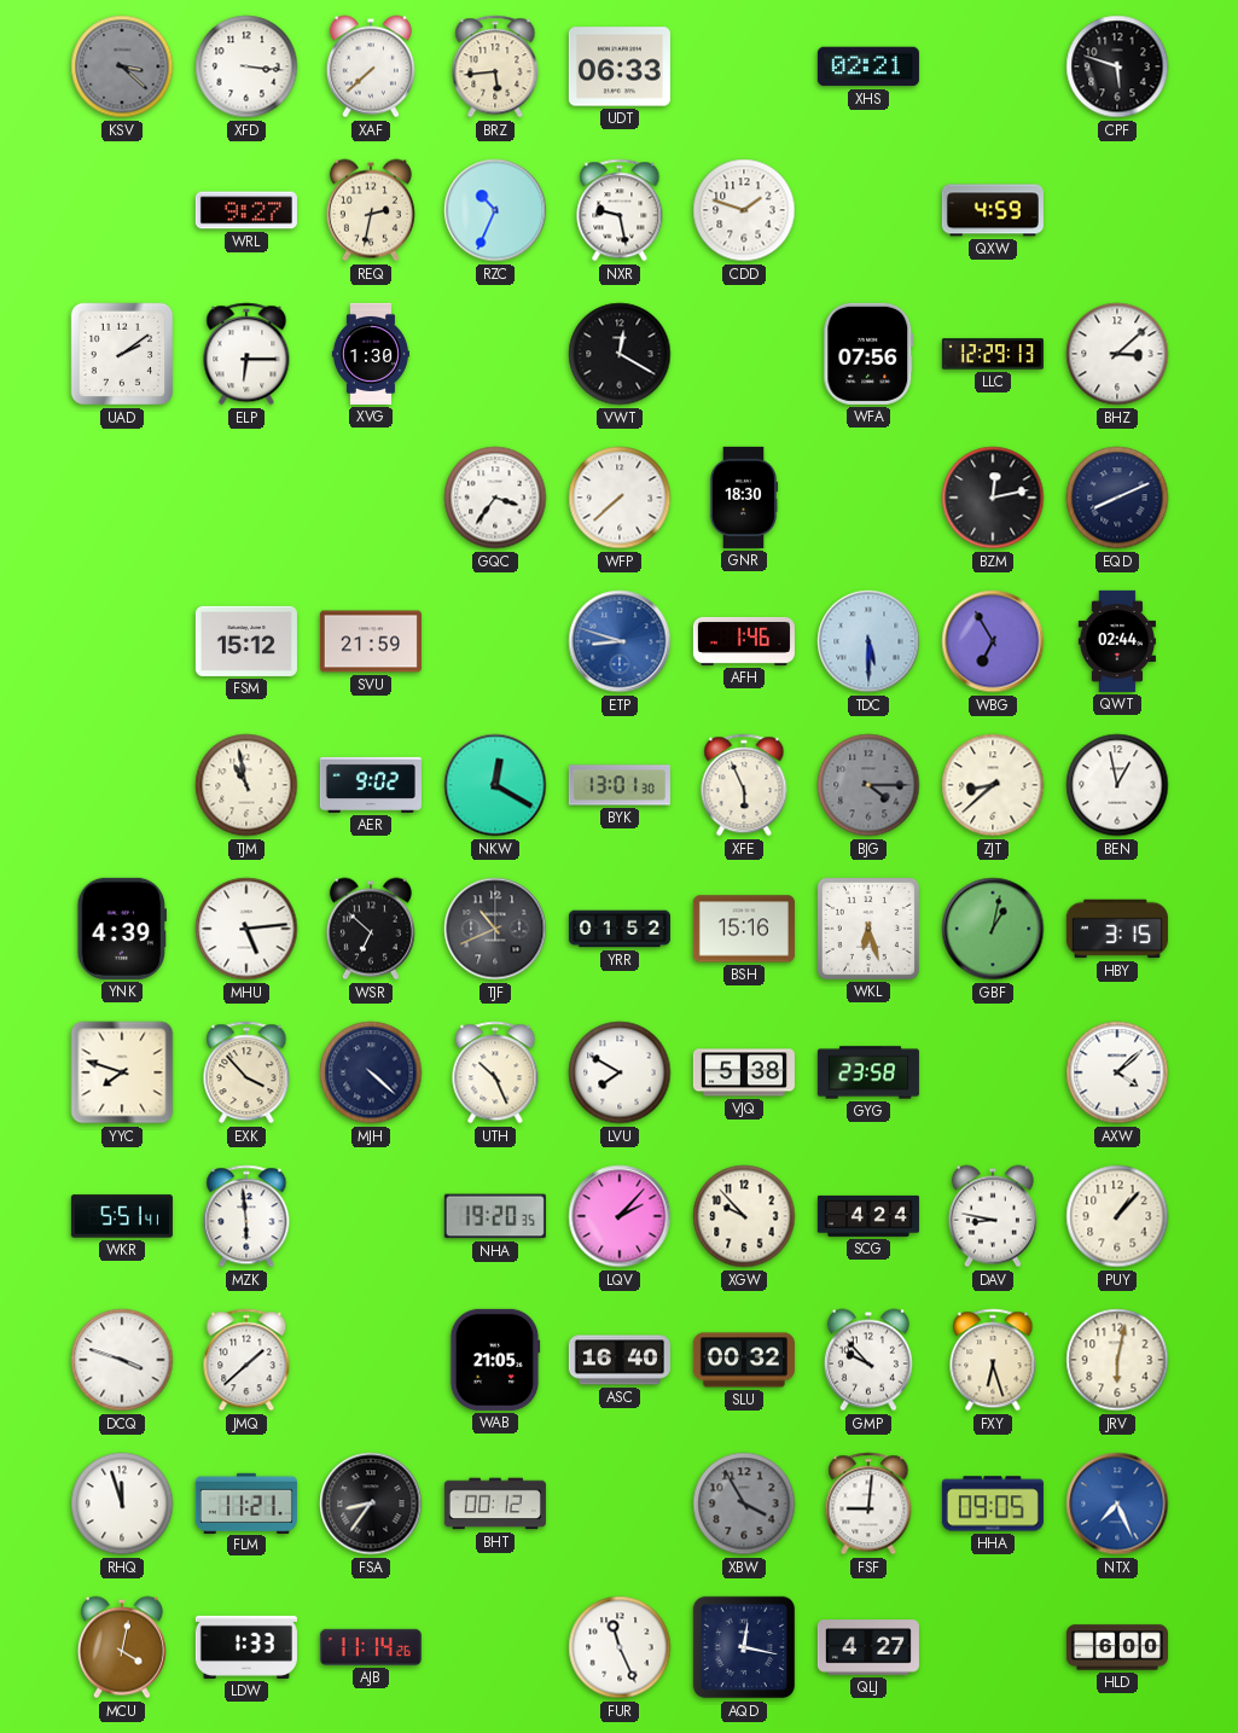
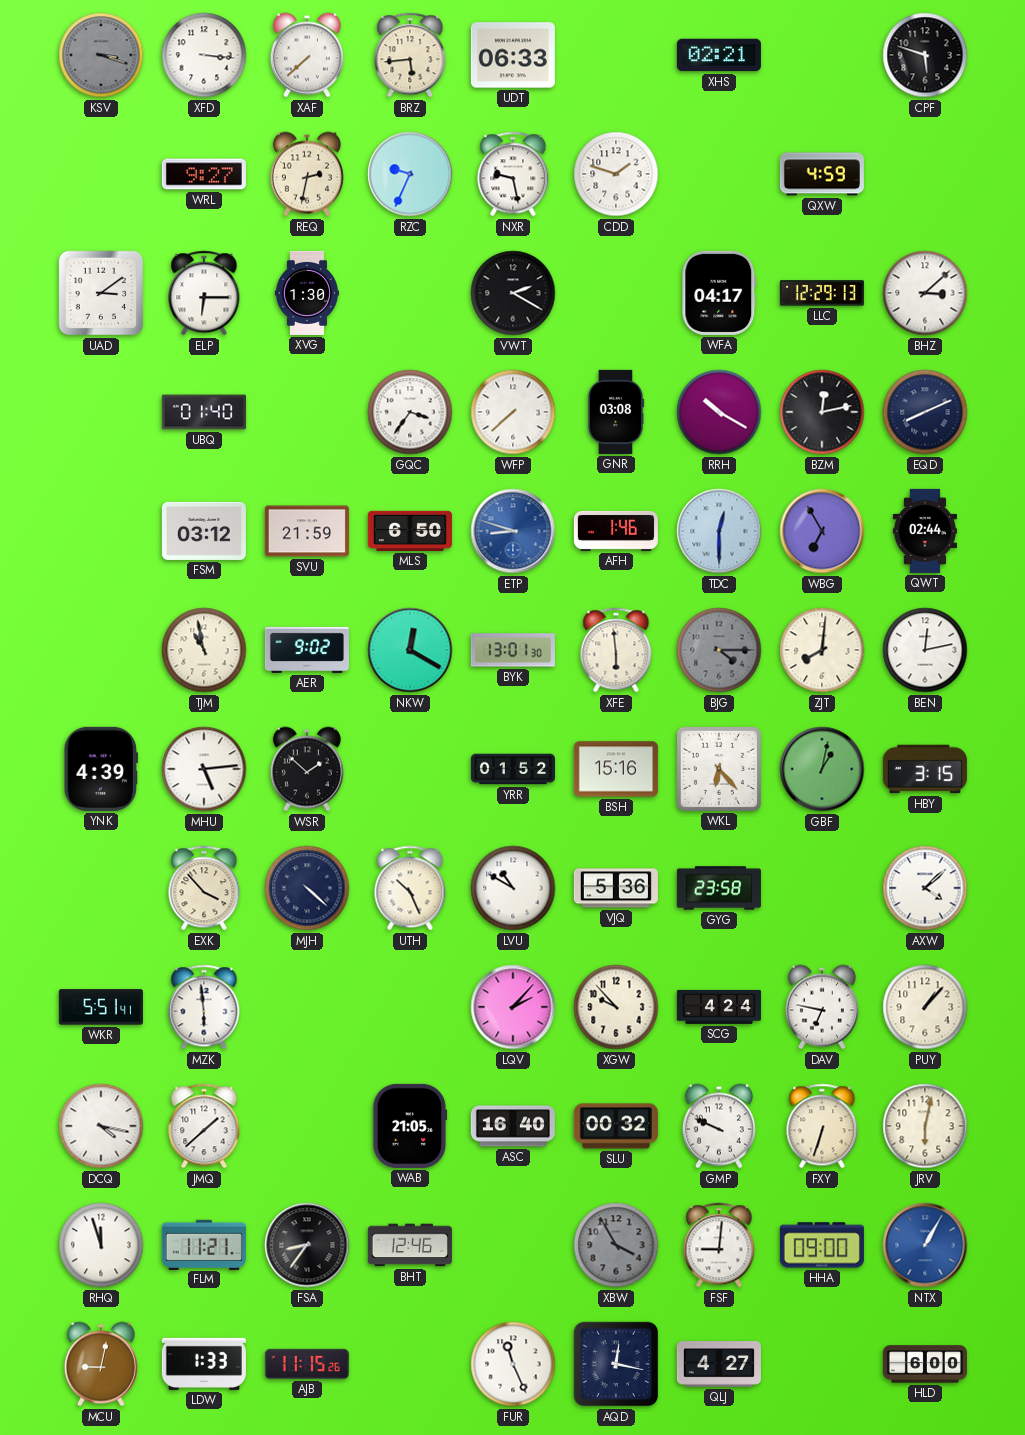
KSV: 3:22 -> 3:18 (101, 55)
RZC: 10:34 -> 9:34 (410, 174)
UAD: 2:09 -> 3:09 (101, 293)
VWT: 12:20 -> 2:20 (513, 293)
WFA: 07:56 -> 04:17 (719, 293)
UBQ: none -> 01:40 (204, 412)
GNR: 18:30 -> 03:08 (616, 412)
RRH: none -> 10:20 (719, 412)
FSM: 15:12 -> 03:12 (204, 531)
MLS: none -> 6:50 (410, 531)
TDC: 5:30 -> 12:30 (719, 531)
XFE: 5:56 -> 5:59 (616, 650)
ZJT: 8:38 -> 8:01 (822, 650)
BEN: 12:58 -> 12:13 (925, 650)
WSR: 6:52 -> 1:52 (307, 769)
TJF: 10:41 -> none (495, 929)
WKL: 6:27 -> 6:23 (719, 769)
YYC: 7:48 -> none (122, 1072)
LVU: 7:50 -> 10:50 (513, 888)
VJQ: 5:38 -> 5:36 (616, 888)
NHA: 19:20 -> none (495, 1216)
DAV: 8:47 -> 6:47 (822, 1007)
DCQ: 3:48 -> 4:17 (101, 1126)
GMP: 9:53 -> 9:49 (719, 1126)
FXY: 6:27 -> 6:33 (822, 1126)
BHT: 00:12 -> 12:46 (410, 1245)
HHA: 09:05 -> 09:00 (822, 1245)
NTX: 7:26 -> 1:05 (925, 1245)
MCU: 4:02 -> 9:02 (101, 1364)
AJB: 11:14 -> 11:15 (307, 1364)
